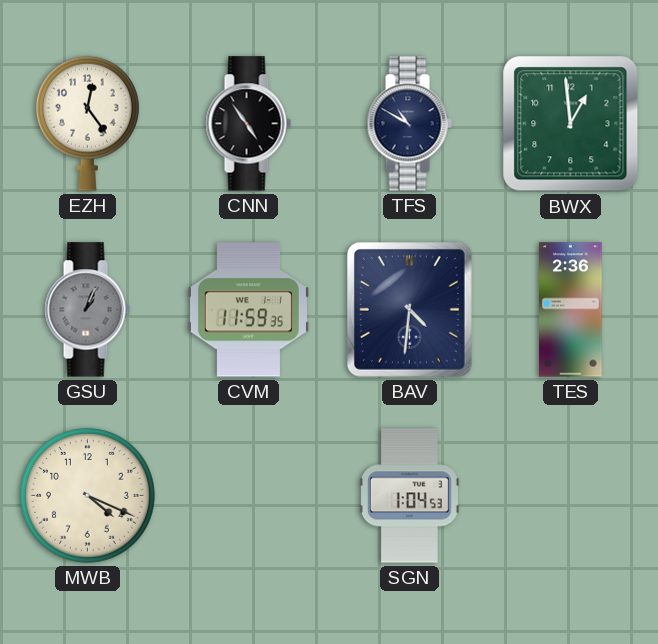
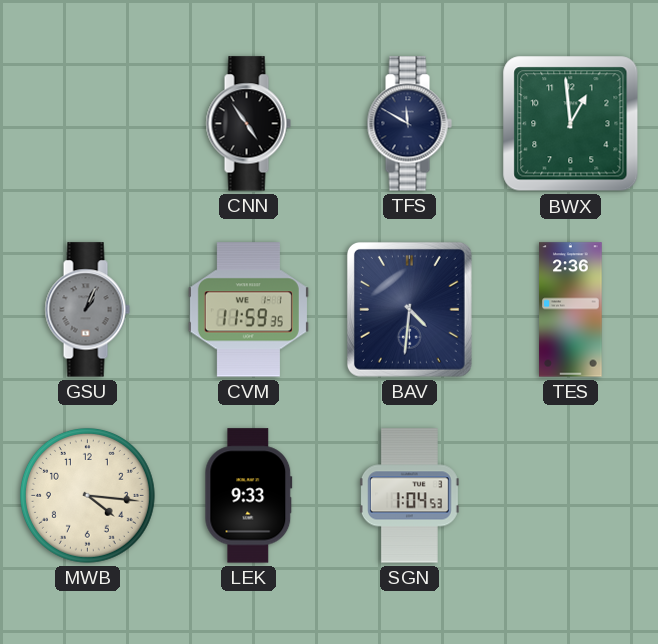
EZH: 12:24 -> none (87, 123)
TFS: 10:50 -> 11:50 (409, 124)
MWB: 4:19 -> 4:16 (87, 495)
LEK: none -> 9:33 (249, 496)
